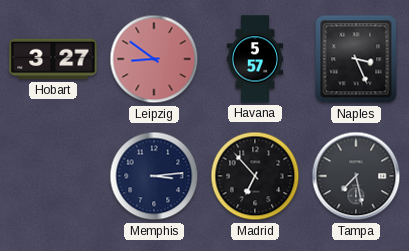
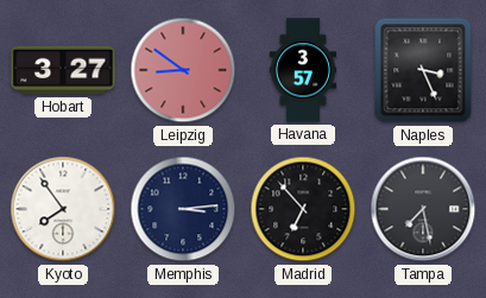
Havana: 5:57 -> 3:57 (303, 70)
Kyoto: none -> 7:54 (63, 209)
